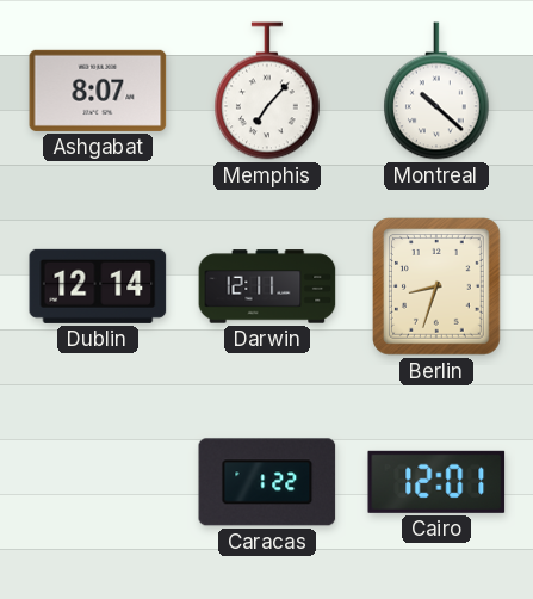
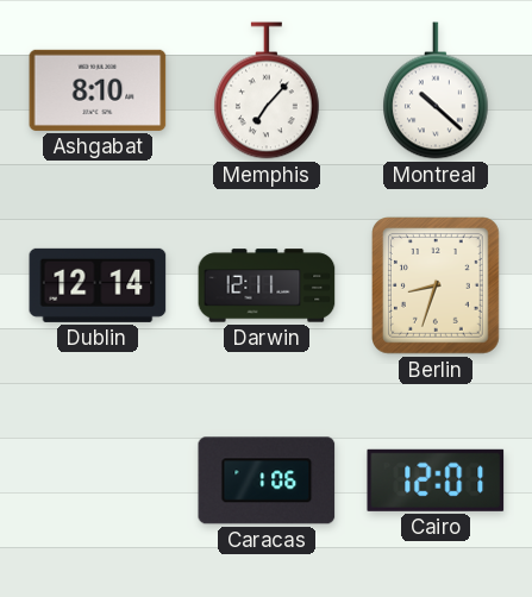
Ashgabat: 8:07 -> 8:10 (98, 90)
Caracas: 1:22 -> 1:06 (267, 480)
